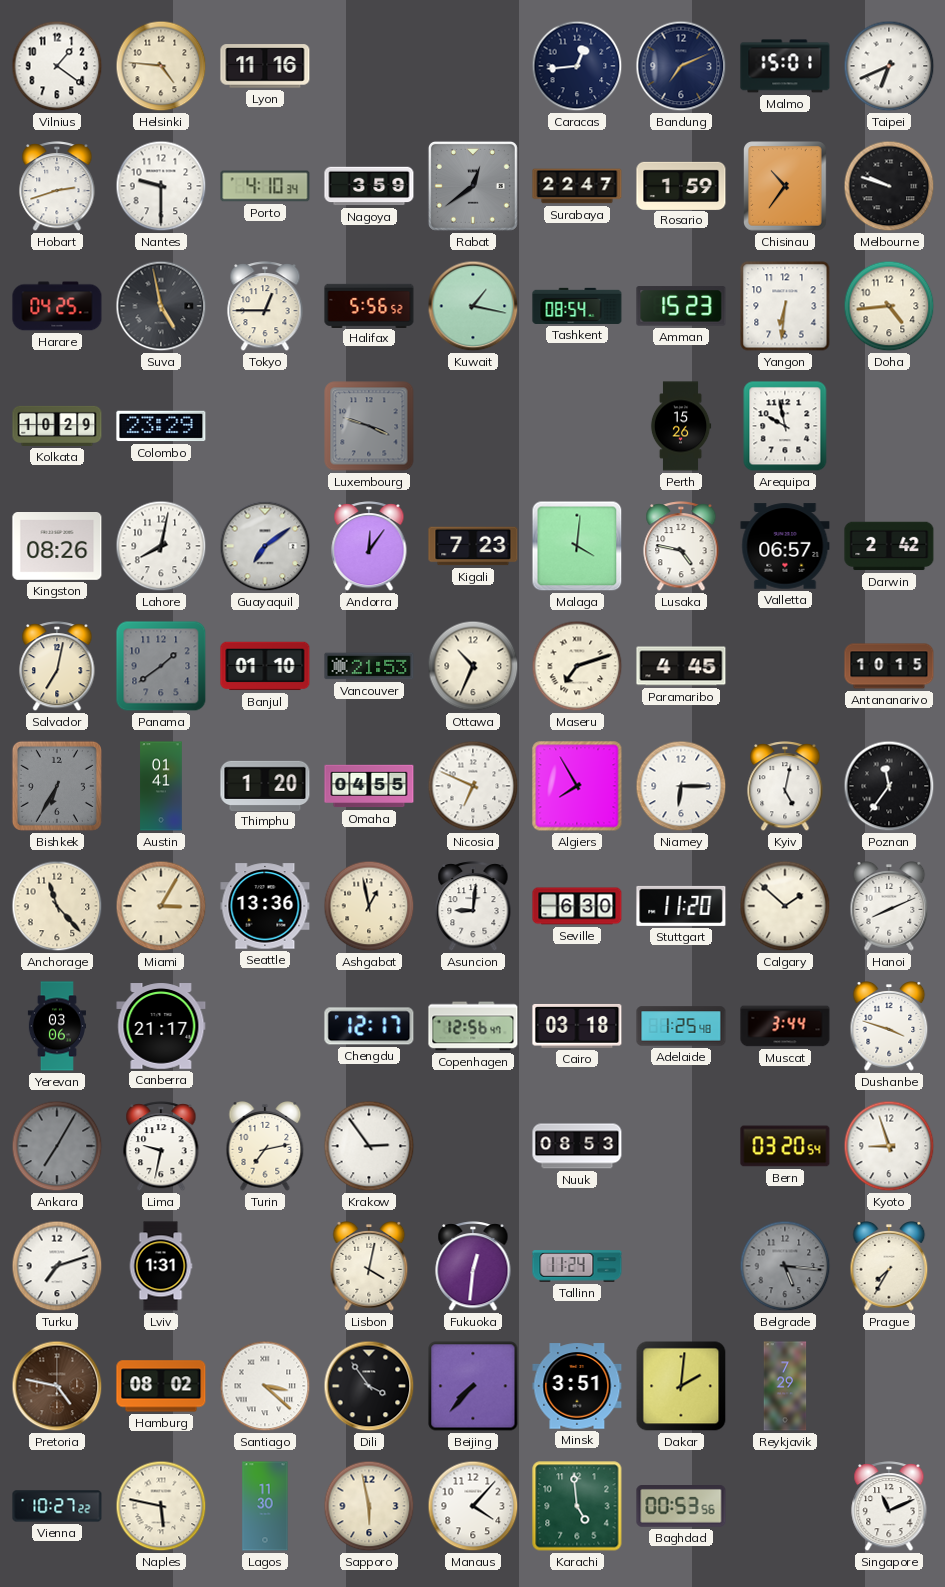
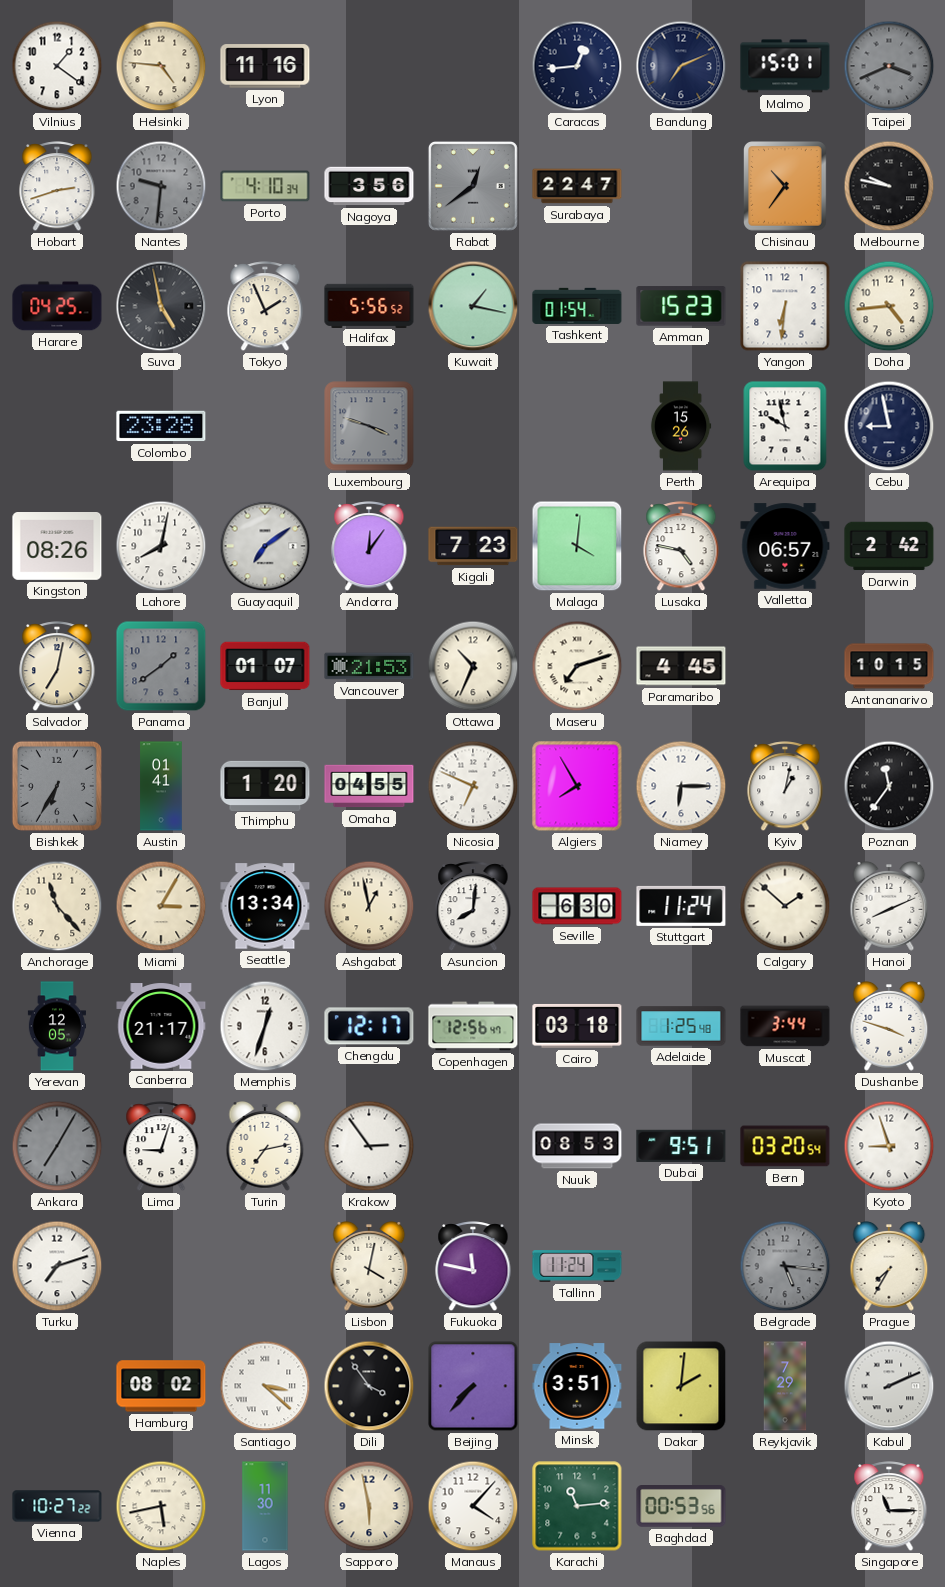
Taipei: 6:41 -> 3:41 (889, 66)
Taipei dial: white -> grey (889, 66)
Nantes: 9:30 -> 9:31 (161, 186)
Nantes dial: white -> grey (161, 186)
Nagoya: 3:59 -> 3:56 (369, 186)
Rosario: 1:59 -> none (681, 185)
Melbourne: 9:48 -> 9:47 (889, 186)
Tokyo: 12:45 -> 1:56 (265, 307)
Tashkent: 08:54 -> 01:54 (577, 306)
Kolkata: 10:29 -> none (57, 426)
Colombo: 23:29 -> 23:28 (161, 426)
Cebu: none -> 8:58 (889, 426)
Banjul: 01:10 -> 01:07 (265, 666)
Kyiv: 5:02 -> 1:02 (785, 787)
Seattle: 13:36 -> 13:34 (265, 906)
Asuncion: 9:01 -> 8:01 (473, 907)
Stuttgart: 11:20 -> 11:24 (681, 906)
Yerevan: 03:06 -> 12:05 (57, 1026)
Memphis: none -> 12:33 (265, 1026)
Lima: 9:32 -> 9:03 (161, 1147)
Dubai: none -> 9:51 (681, 1146)
Lviv: 1:31 -> none (161, 1266)
Fukuoka: 12:31 -> 11:47 (473, 1267)
Pretoria: 4:47 -> none (57, 1386)
Kabul: none -> 2:11 (889, 1386)
Naples: 5:47 -> 5:43 (161, 1506)
Karachi: 4:59 -> 11:14 (577, 1506)
Singapore: 11:11 -> 11:15 (889, 1507)
